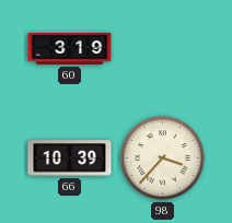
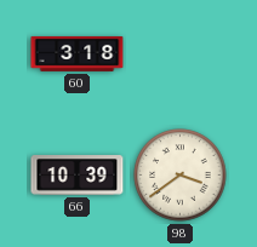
60: 3:19 -> 3:18 (78, 53)
98: 3:37 -> 3:39 (181, 176)
